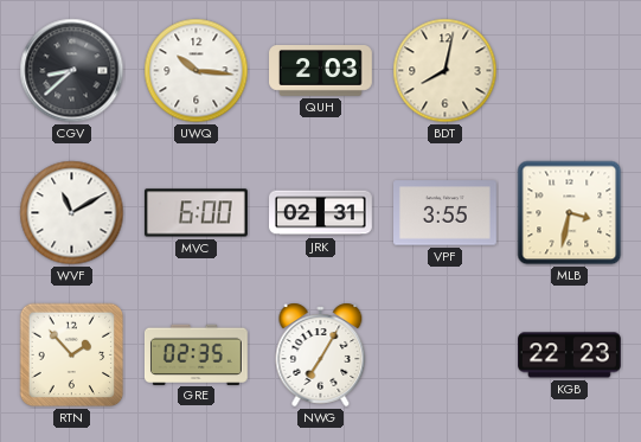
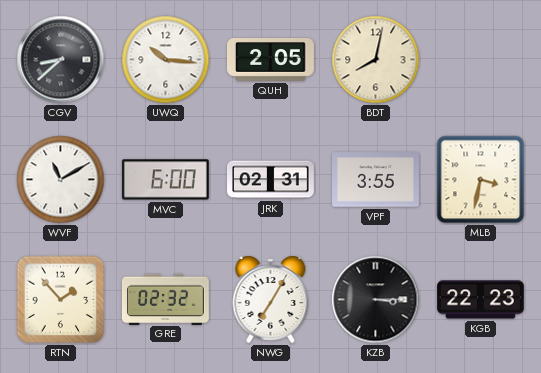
QUH: 2:03 -> 2:05 (271, 60)
GRE: 02:35 -> 02:32 (165, 299)
KZB: none -> 3:15 (376, 300)
